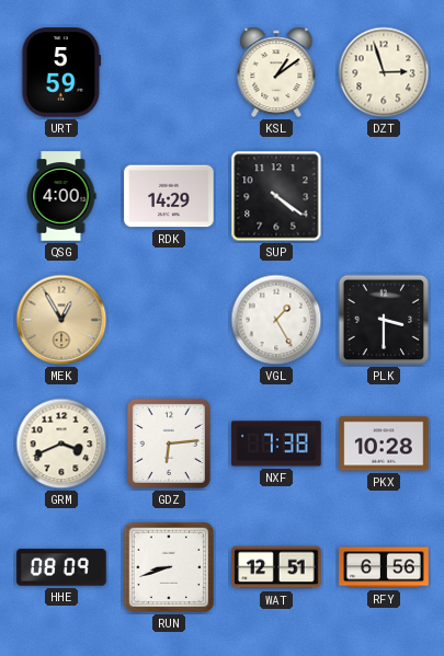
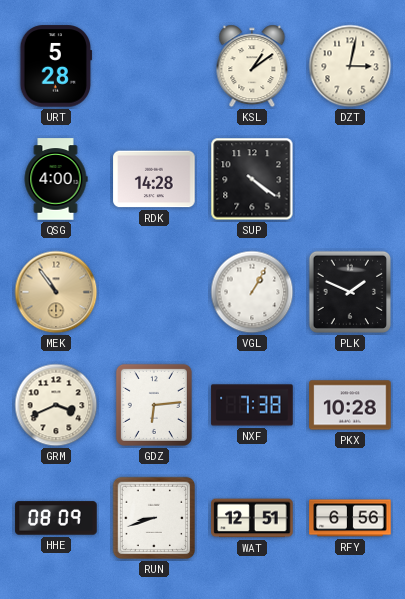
URT: 5:59 -> 5:28 (56, 66)
DZT: 2:57 -> 3:02 (350, 66)
RDK: 14:29 -> 14:28 (154, 179)
MEK: 12:55 -> 10:54 (56, 292)
VGL: 1:25 -> 1:05 (252, 292)
PLK: 3:30 -> 1:49 (350, 292)
